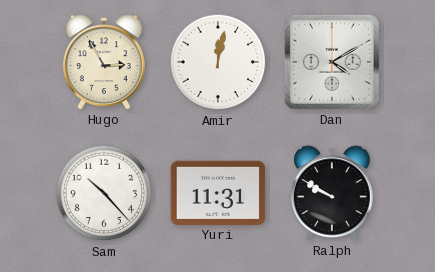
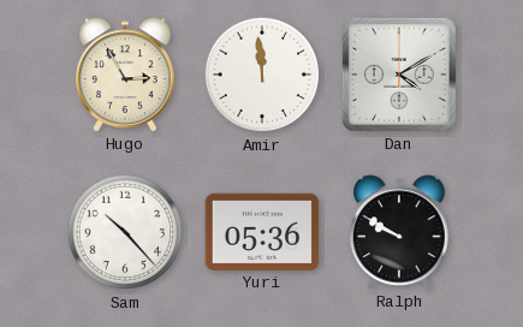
Amir: 12:02 -> 11:59 (262, 75)
Yuri: 11:31 -> 05:36 (262, 232)
